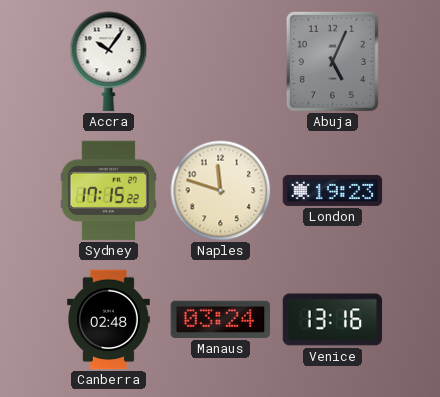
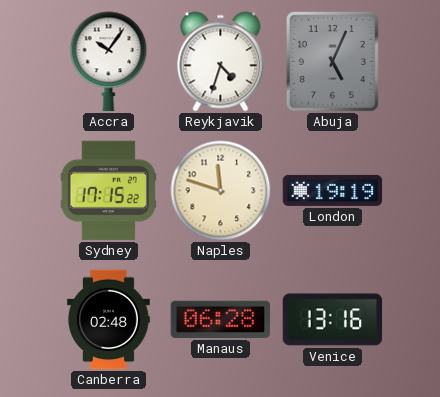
Reykjavik: none -> 4:33 (221, 62)
London: 19:23 -> 19:19 (333, 190)
Manaus: 03:24 -> 06:28 (221, 319)
